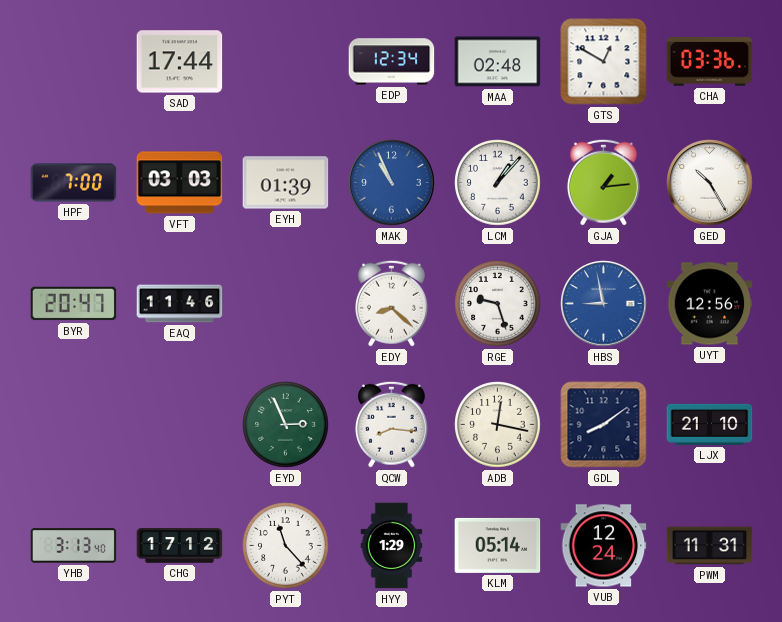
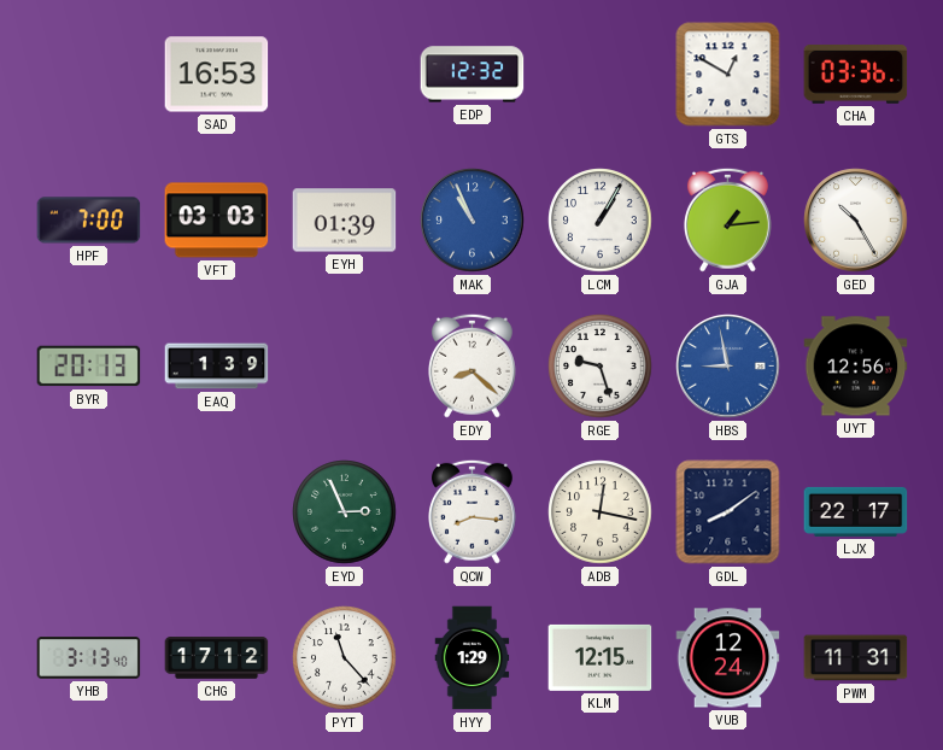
SAD: 17:44 -> 16:53 (217, 75)
EDP: 12:34 -> 12:32 (473, 75)
MAA: 02:48 -> none (498, 62)
LCM: 1:07 -> 1:05 (601, 221)
BYR: 20:47 -> 20:13 (89, 367)
EAQ: 11:46 -> 1:39 (217, 367)
LJX: 21:10 -> 22:17 (856, 511)
KLM: 05:14 -> 12:15 (601, 657)
